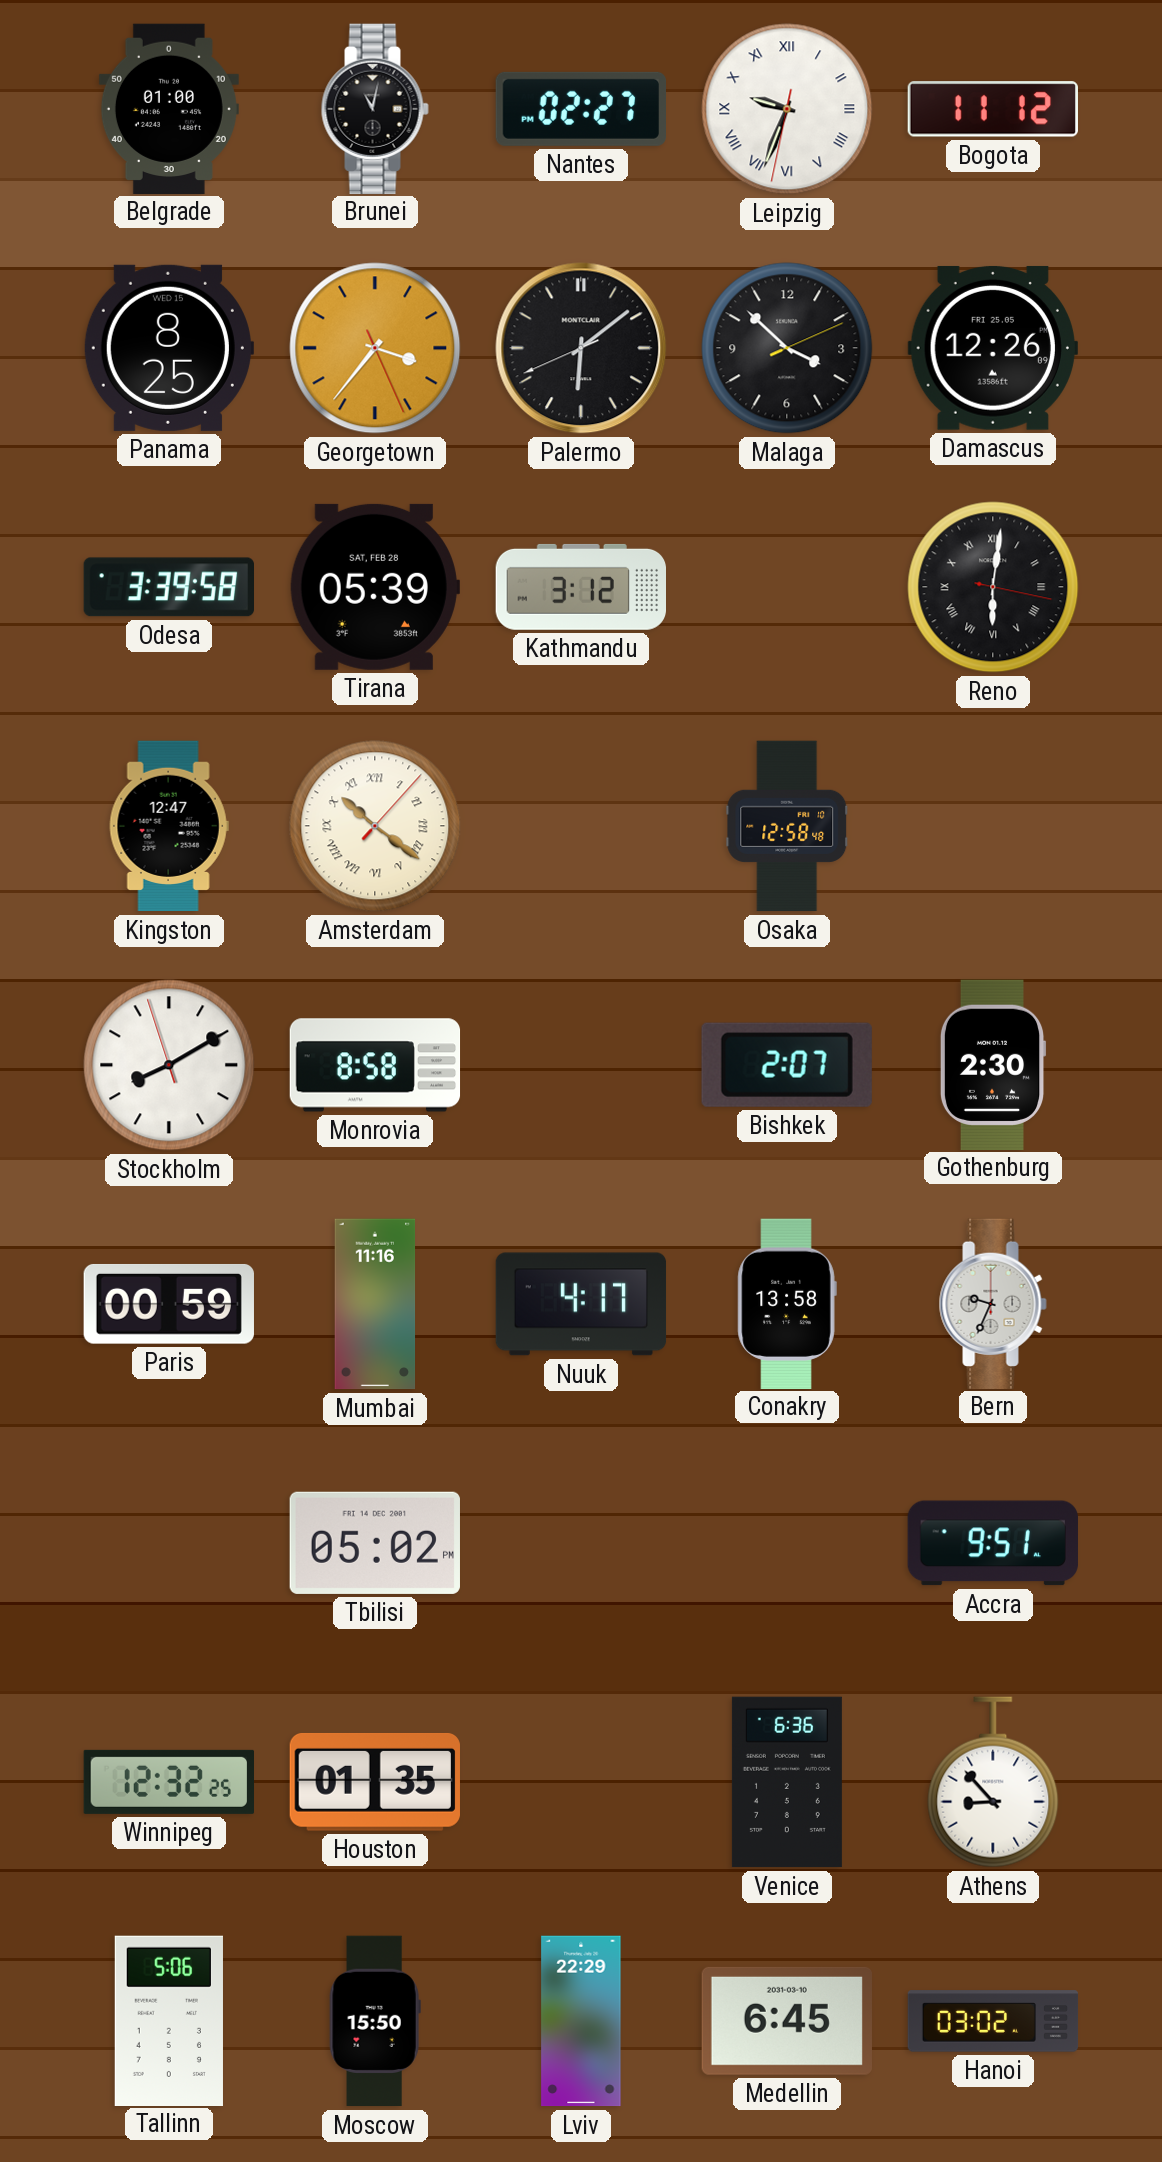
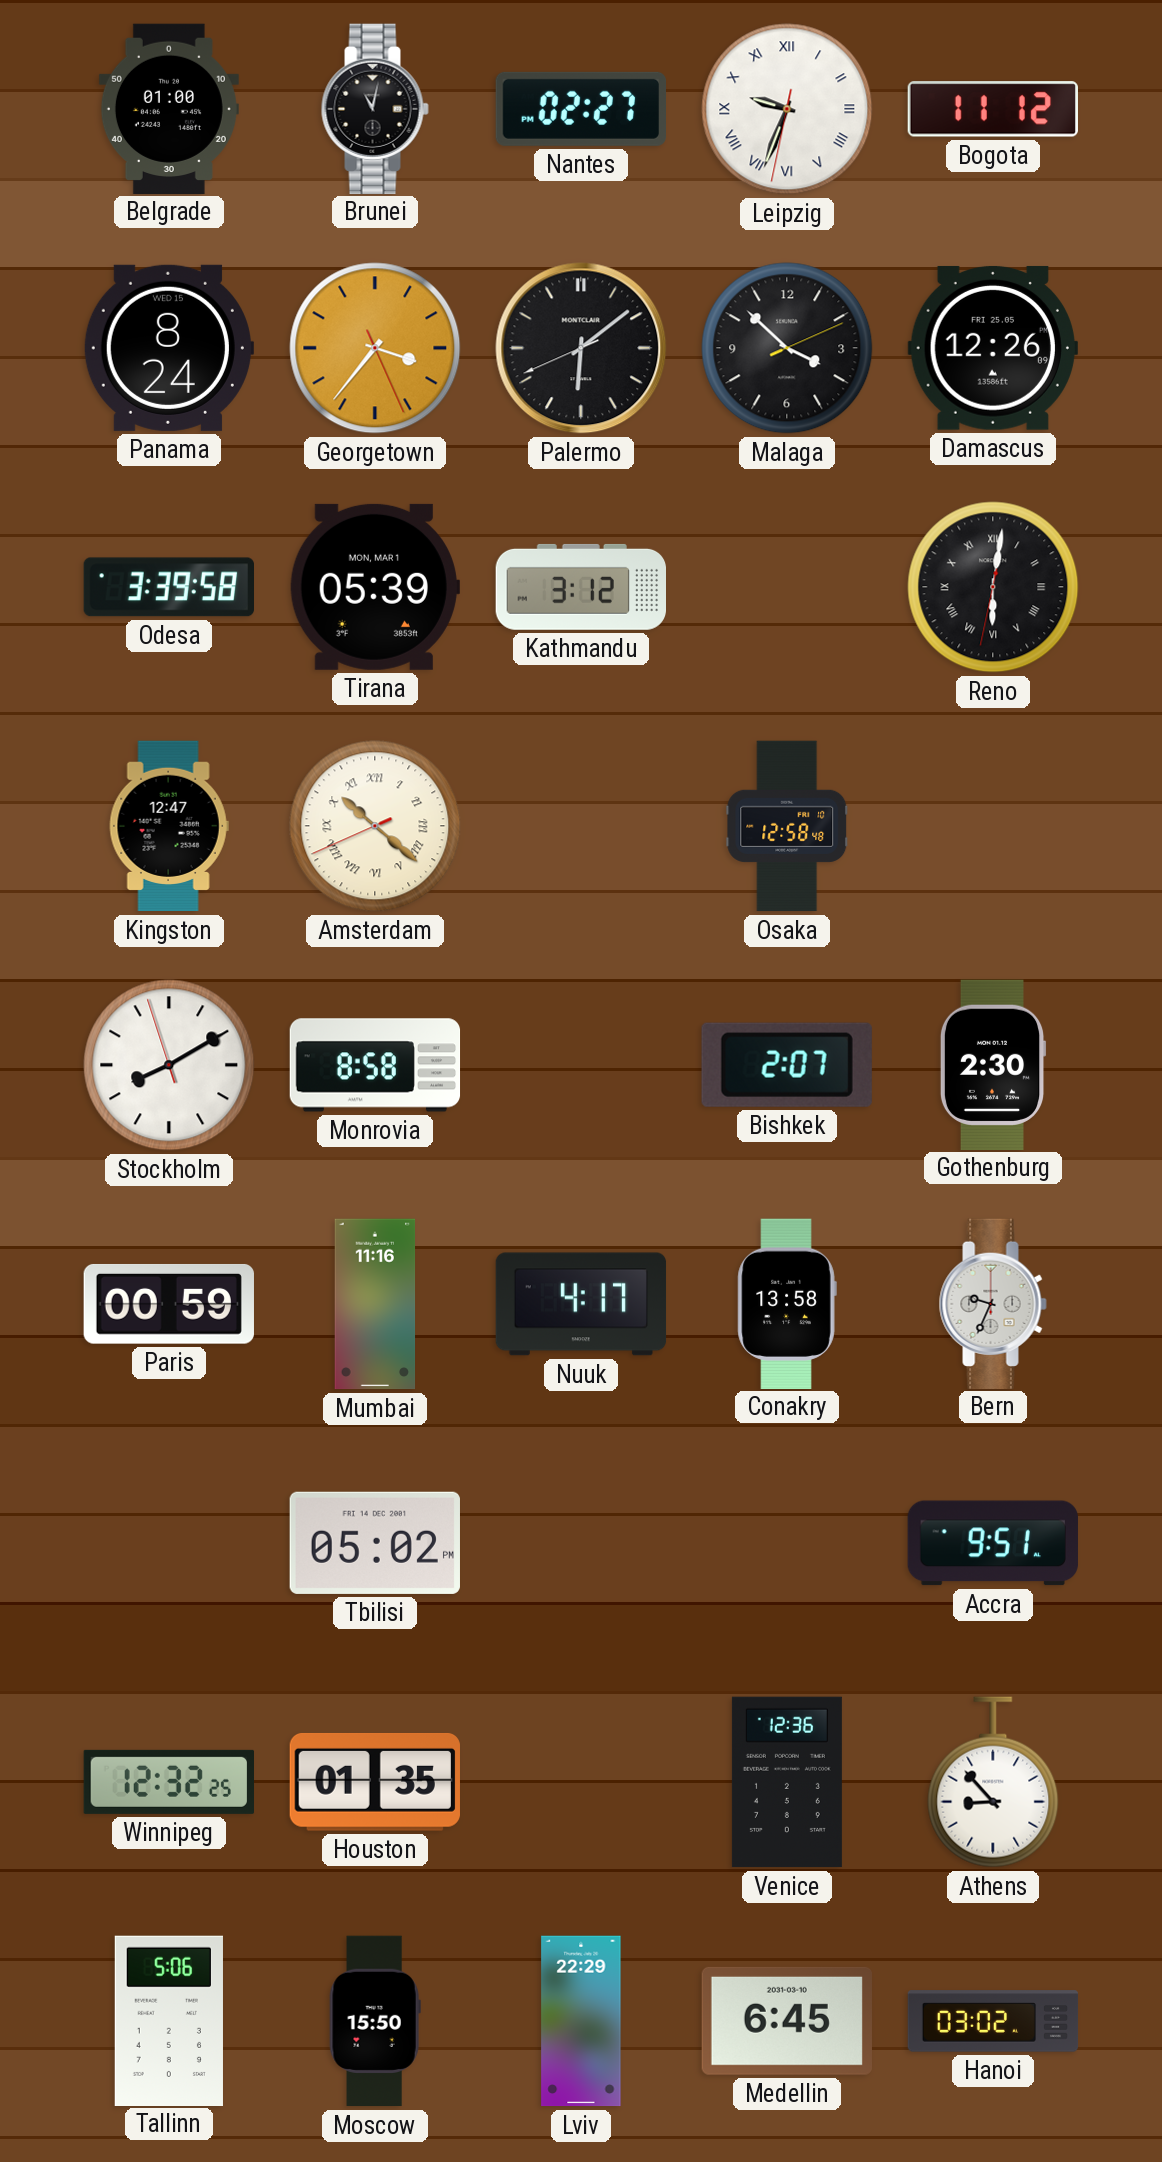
Panama: 8:25 -> 8:24 (168, 348)
Tirana date: SAT, FEB 28 -> MON, MAR 1 (375, 587)
Reno: 6:01:17 -> 6:01:32 (993, 587)
Amsterdam: 10:21:07 -> 10:21:41 (375, 826)
Venice: 6:36 -> 12:36 (787, 1782)
